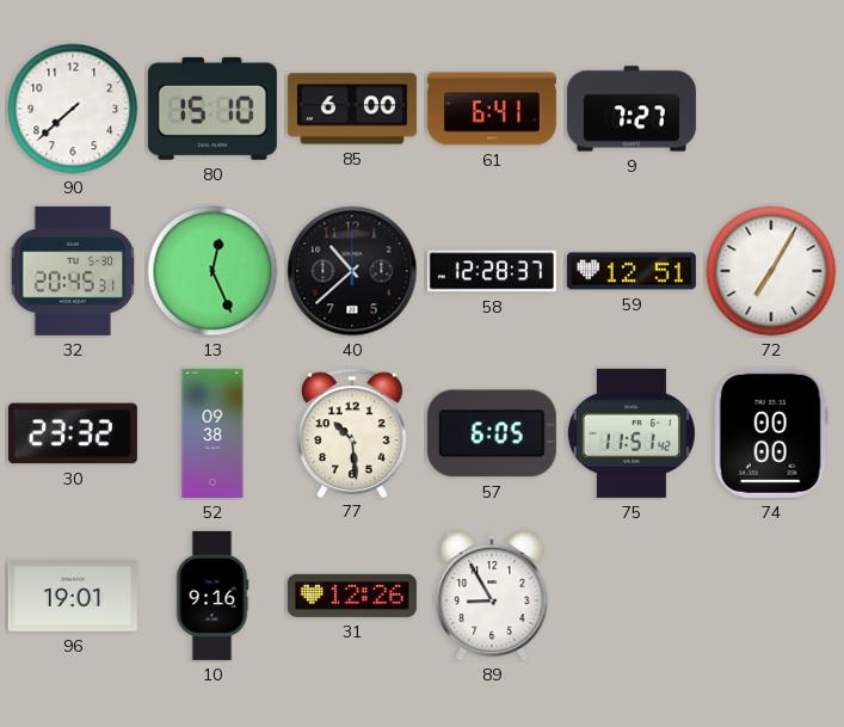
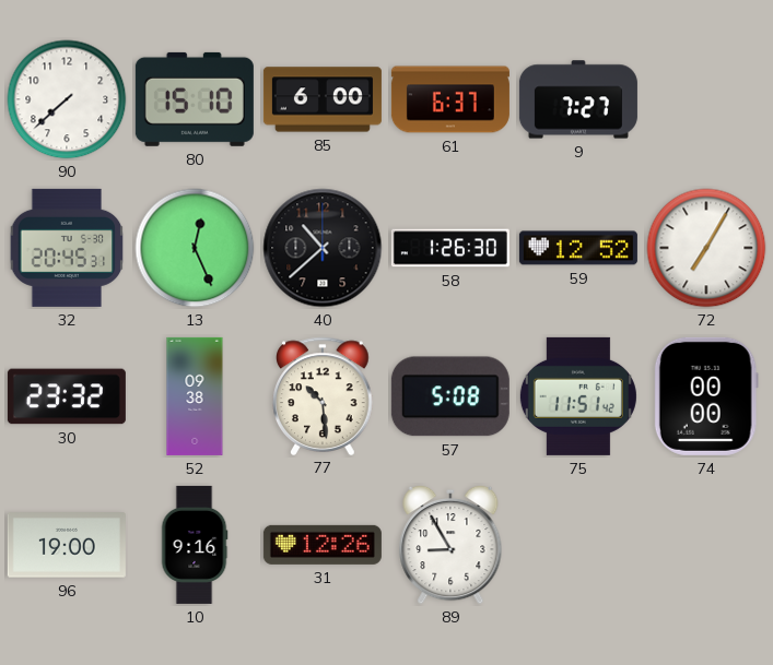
61: 6:41 -> 6:37 (450, 99)
58: 12:28 -> 1:26 (450, 248)
59: 12:51 -> 12:52 (578, 248)
57: 6:05 -> 5:08 (450, 396)
96: 19:01 -> 19:00 (67, 545)
